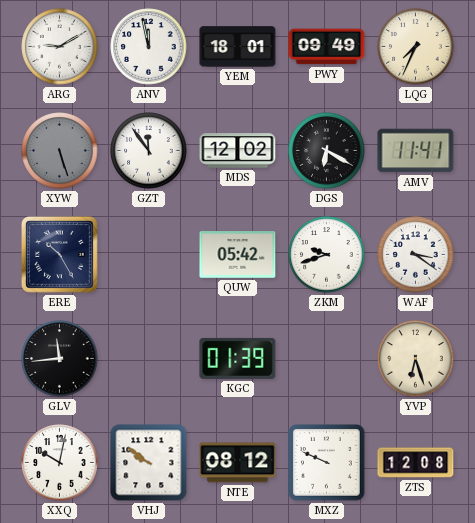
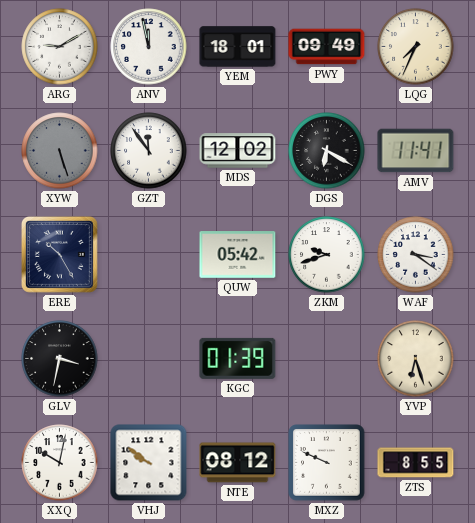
GLV: 11:44 -> 3:32 (60, 359)
ZTS: 12:08 -> 8:55 (416, 463)
